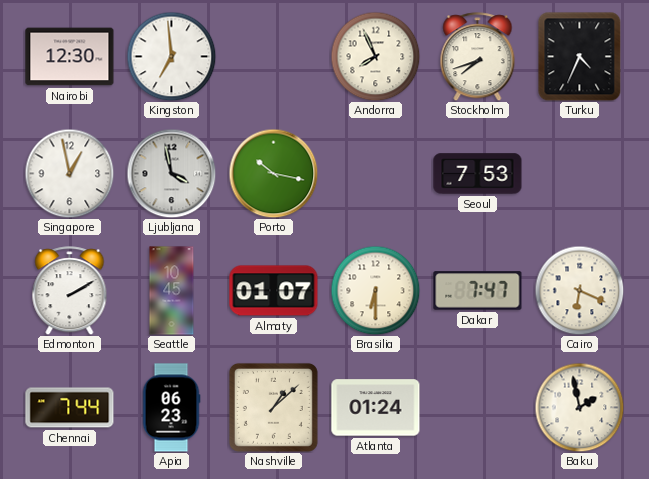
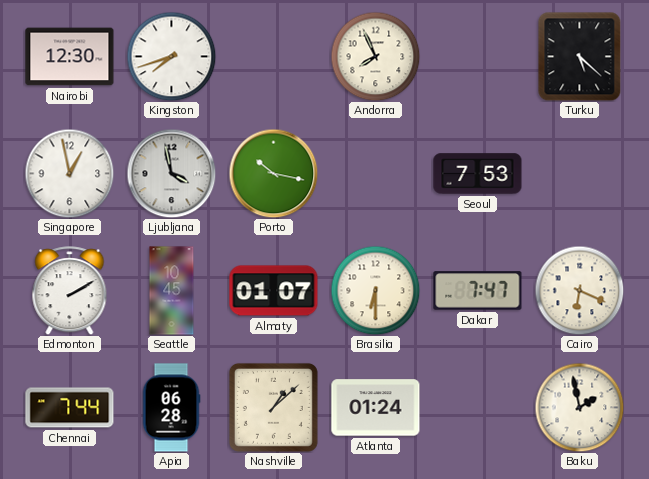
Kingston: 6:59 -> 7:42 (171, 56)
Stockholm: 7:42 -> none (478, 57)
Turku: 4:34 -> 5:22 (580, 56)
Apia: 06:23 -> 06:28 (171, 408)
